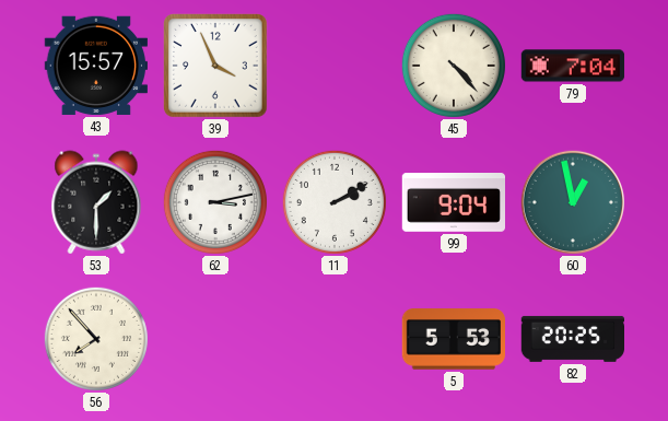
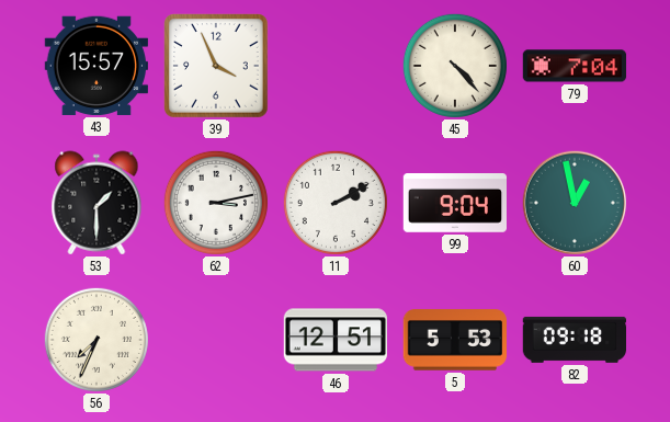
56: 7:53 -> 7:34 (96, 340)
46: none -> 12:51 (334, 340)
82: 20:25 -> 09:18 (575, 340)
